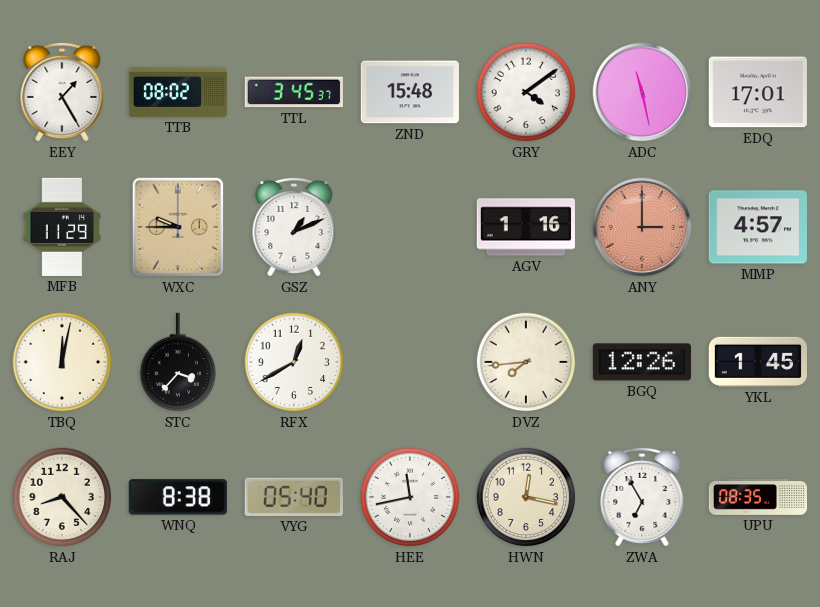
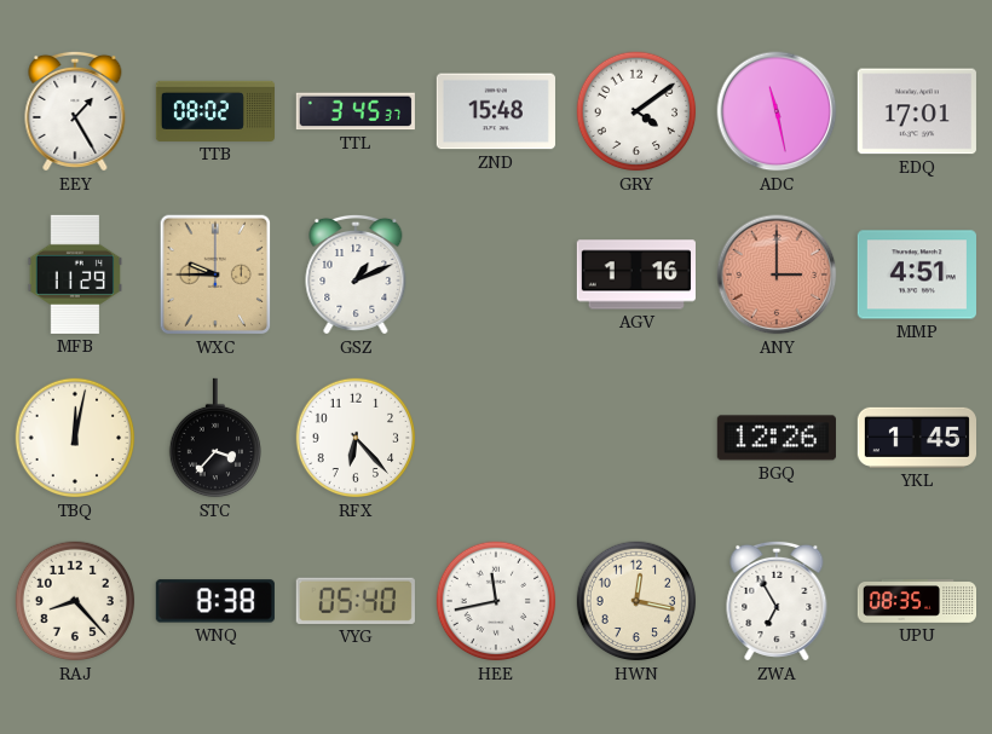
MMP: 4:57 -> 4:51 (917, 274)
RFX: 12:40 -> 6:23 (356, 438)
DVZ: 7:44 -> none (526, 362)
